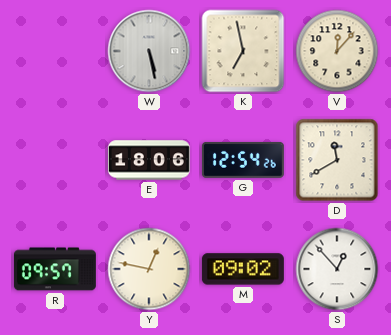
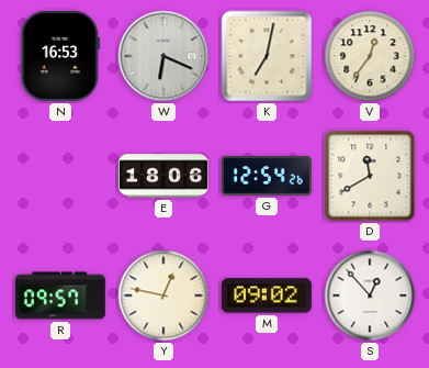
N: none -> 16:53 (60, 56)
W: 5:28 -> 6:19 (163, 56)
K: 6:58 -> 7:02 (267, 56)
V: 12:07 -> 12:36 (370, 56)
